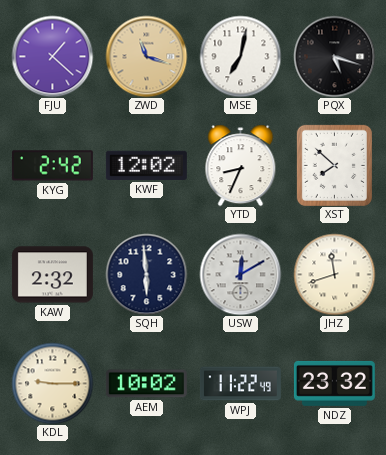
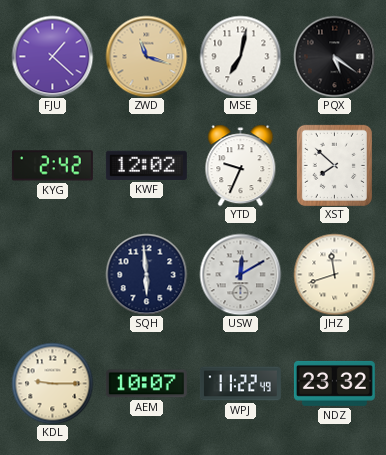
PQX: 5:18 -> 5:21 (334, 56)
YTD: 8:34 -> 9:34 (241, 165)
KAW: 2:32 -> none (52, 275)
AEM: 10:02 -> 10:07 (146, 384)
